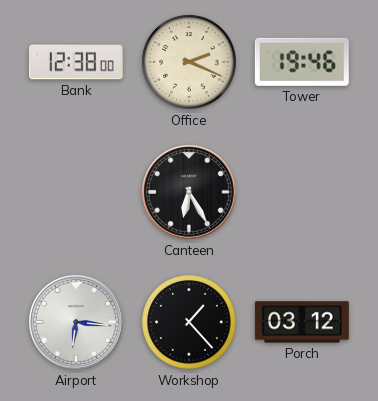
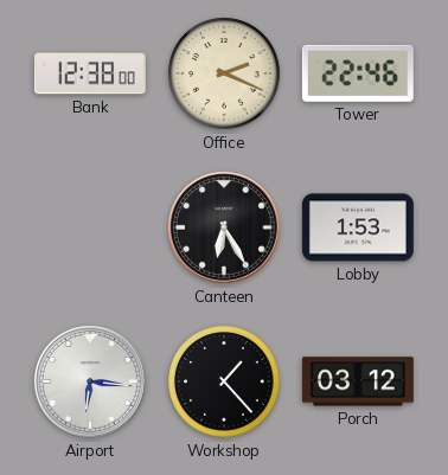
Tower: 19:46 -> 22:46 (358, 73)
Lobby: none -> 1:53 (358, 227)
